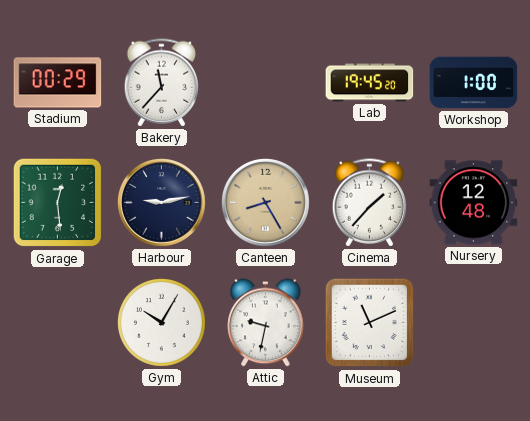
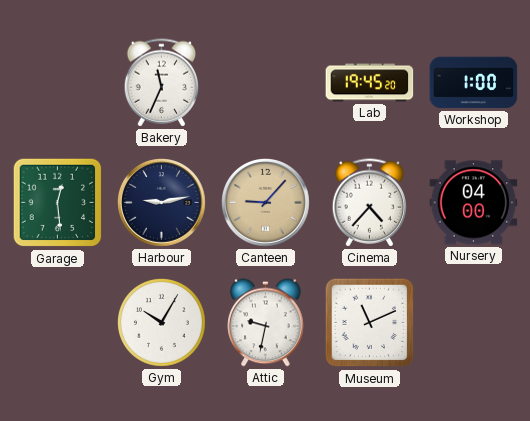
Stadium: 00:29 -> none (58, 83)
Bakery: 11:37 -> 11:34 (162, 83)
Canteen: 8:25 -> 9:07 (265, 202)
Cinema: 1:37 -> 4:37 (370, 203)
Nursery: 12:48 -> 04:00 (474, 203)
